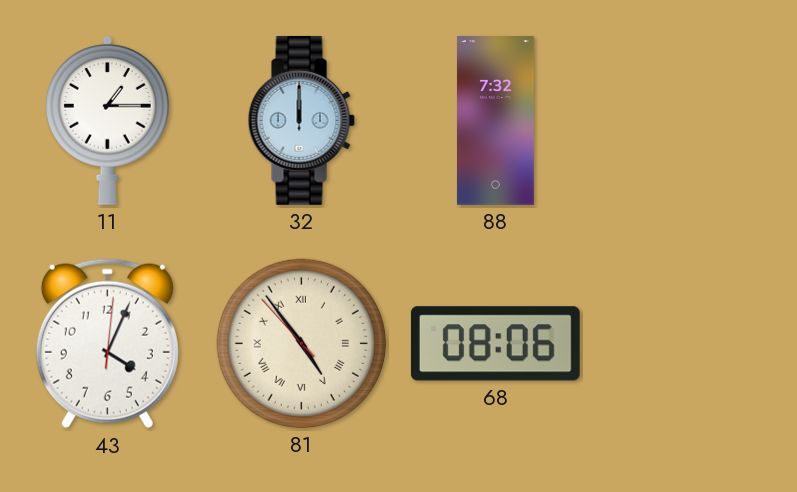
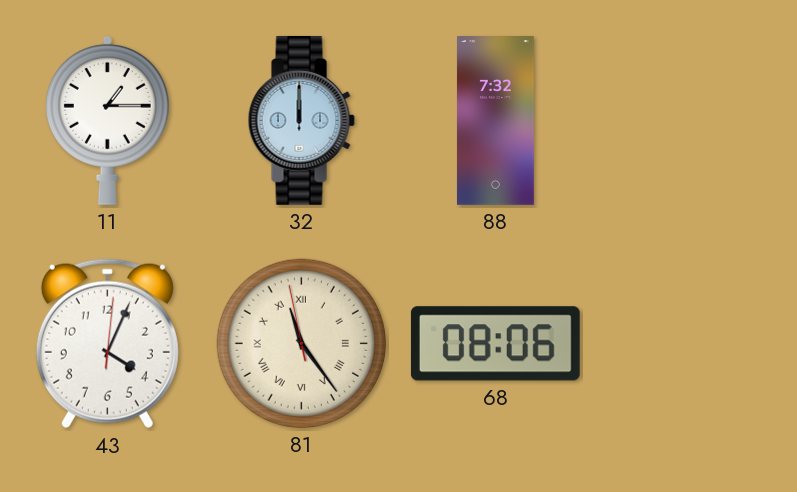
81: 4:53 -> 11:23 (301, 343)
